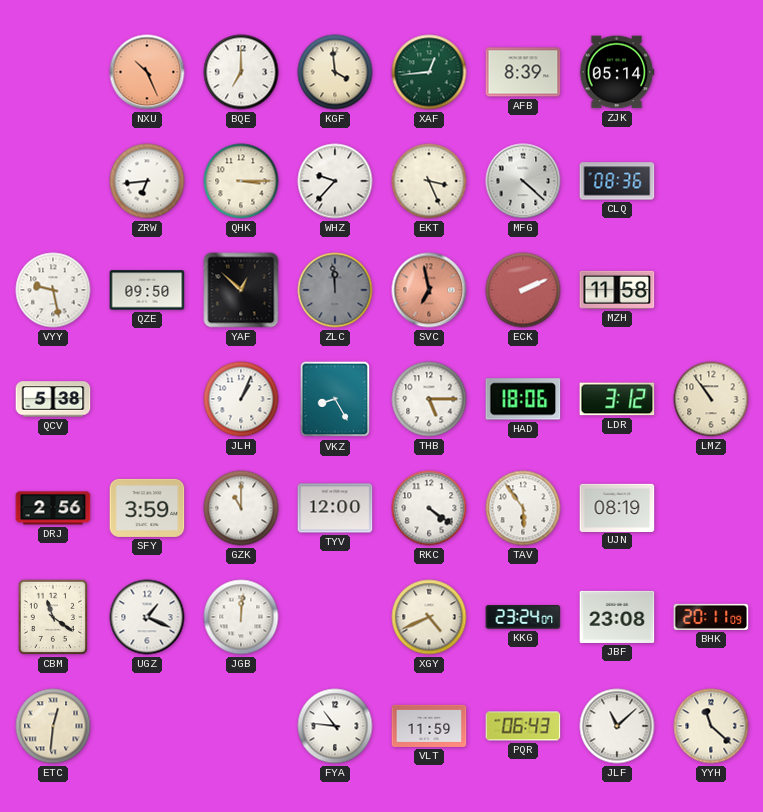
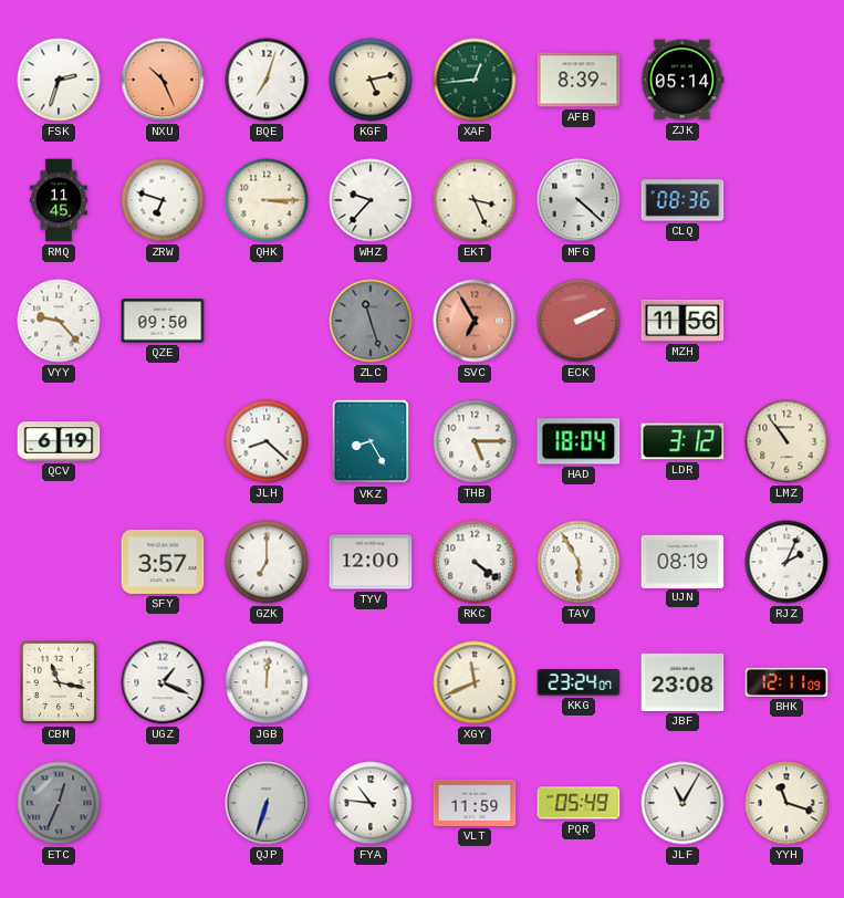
FSK: none -> 2:33 (59, 80)
BQE: 7:00 -> 7:03 (267, 80)
KGF: 3:59 -> 5:13 (371, 80)
RMQ: none -> 11:45 (59, 200)
ZRW: 6:44 -> 6:48 (163, 200)
VYY: 9:28 -> 9:23 (59, 321)
YAF: 12:52 -> none (241, 290)
ZLC: 11:59 -> 11:27 (371, 321)
SVC: 6:58 -> 6:55 (475, 321)
MZH: 11:58 -> 11:56 (683, 321)
QCV: 5:38 -> 6:19 (59, 441)
JLH: 1:04 -> 8:22 (267, 441)
HAD: 18:06 -> 18:04 (579, 441)
DRJ: 2:56 -> none (53, 508)
SFY: 3:59 -> 3:57 (163, 562)
GZK: 11:00 -> 7:00 (267, 562)
TAV: 5:54 -> 5:55 (579, 562)
RJZ: none -> 2:04 (786, 562)
CBM: 11:21 -> 11:17 (59, 682)
XGY: 4:41 -> 11:41 (475, 682)
BHK: 20:11 -> 12:11 (786, 682)
ETC: 12:31 -> 12:34 (59, 803)
ETC dial: cream -> grey (59, 803)
QJP: none -> 6:33 (267, 803)
PQR: 06:43 -> 05:49 (579, 803)
JLF: 11:08 -> 11:05 (683, 803)
YYH: 11:22 -> 11:18 (786, 803)
